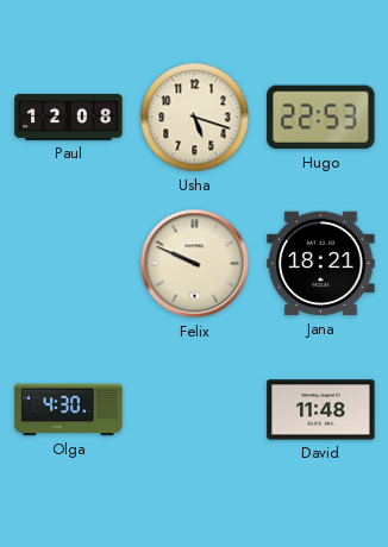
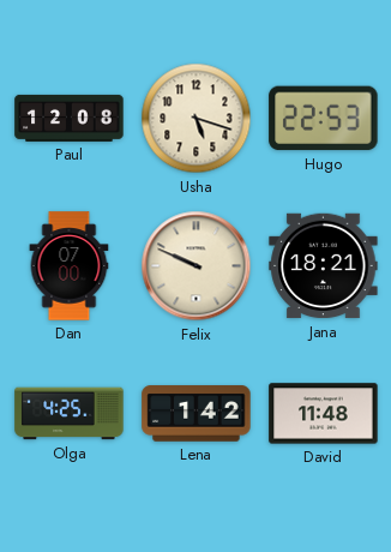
Dan: none -> 07:00 (70, 266)
Olga: 4:30 -> 4:25 (70, 414)
Lena: none -> 1:42 (197, 414)
